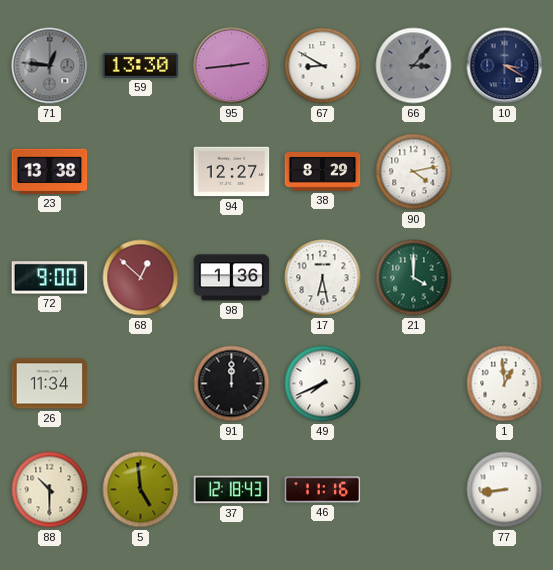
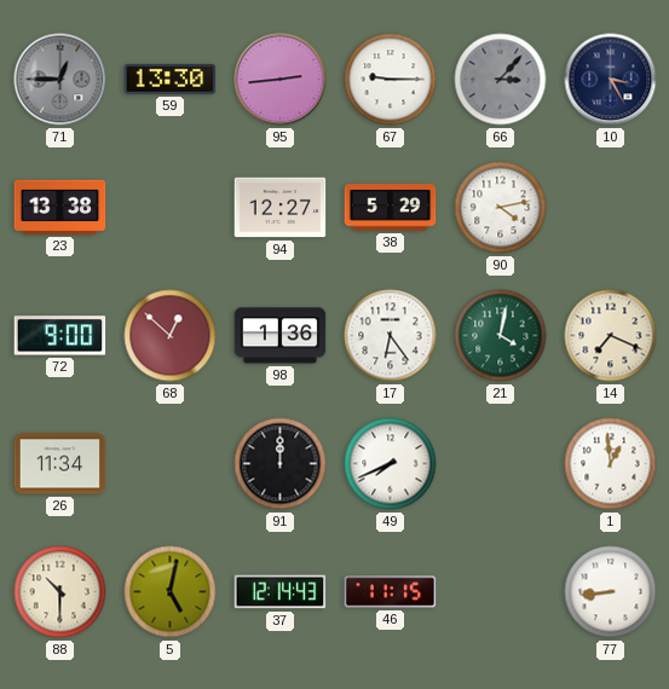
71: 12:46 -> 12:45 (60, 80)
67: 8:50 -> 9:15 (391, 80)
10: 3:20 -> 3:25 (611, 80)
38: 8:29 -> 5:29 (391, 208)
17: 6:28 -> 6:24 (391, 336)
21: 4:00 -> 4:02 (501, 336)
14: none -> 7:19 (611, 336)
5: 4:59 -> 5:02 (171, 592)
37: 12:18 -> 12:14 (281, 592)
46: 11:16 -> 11:15 (391, 592)
